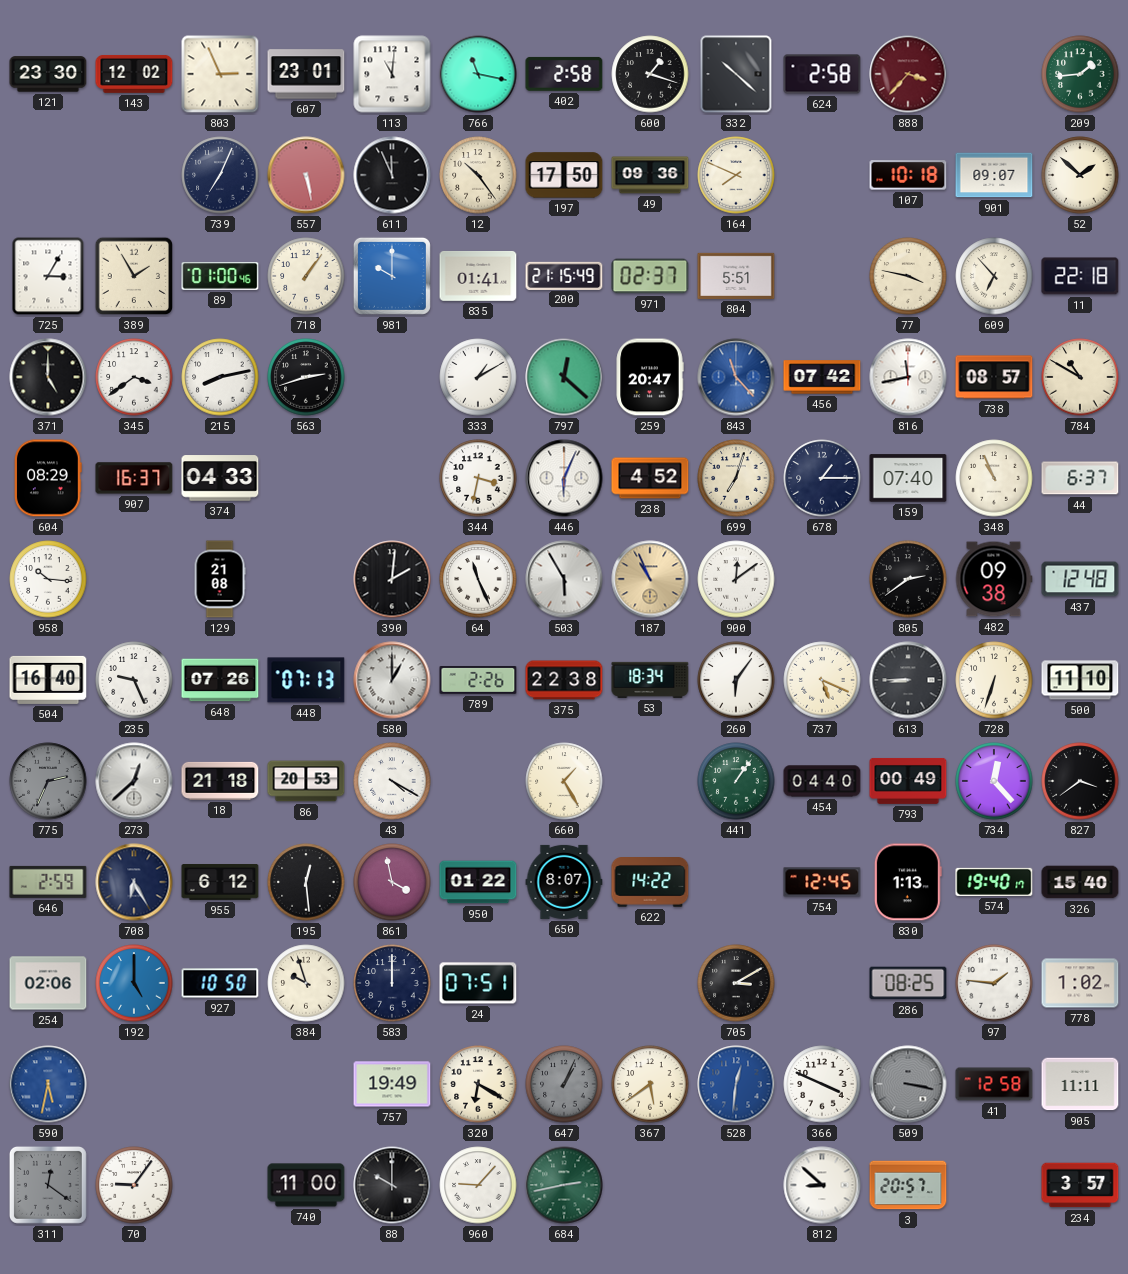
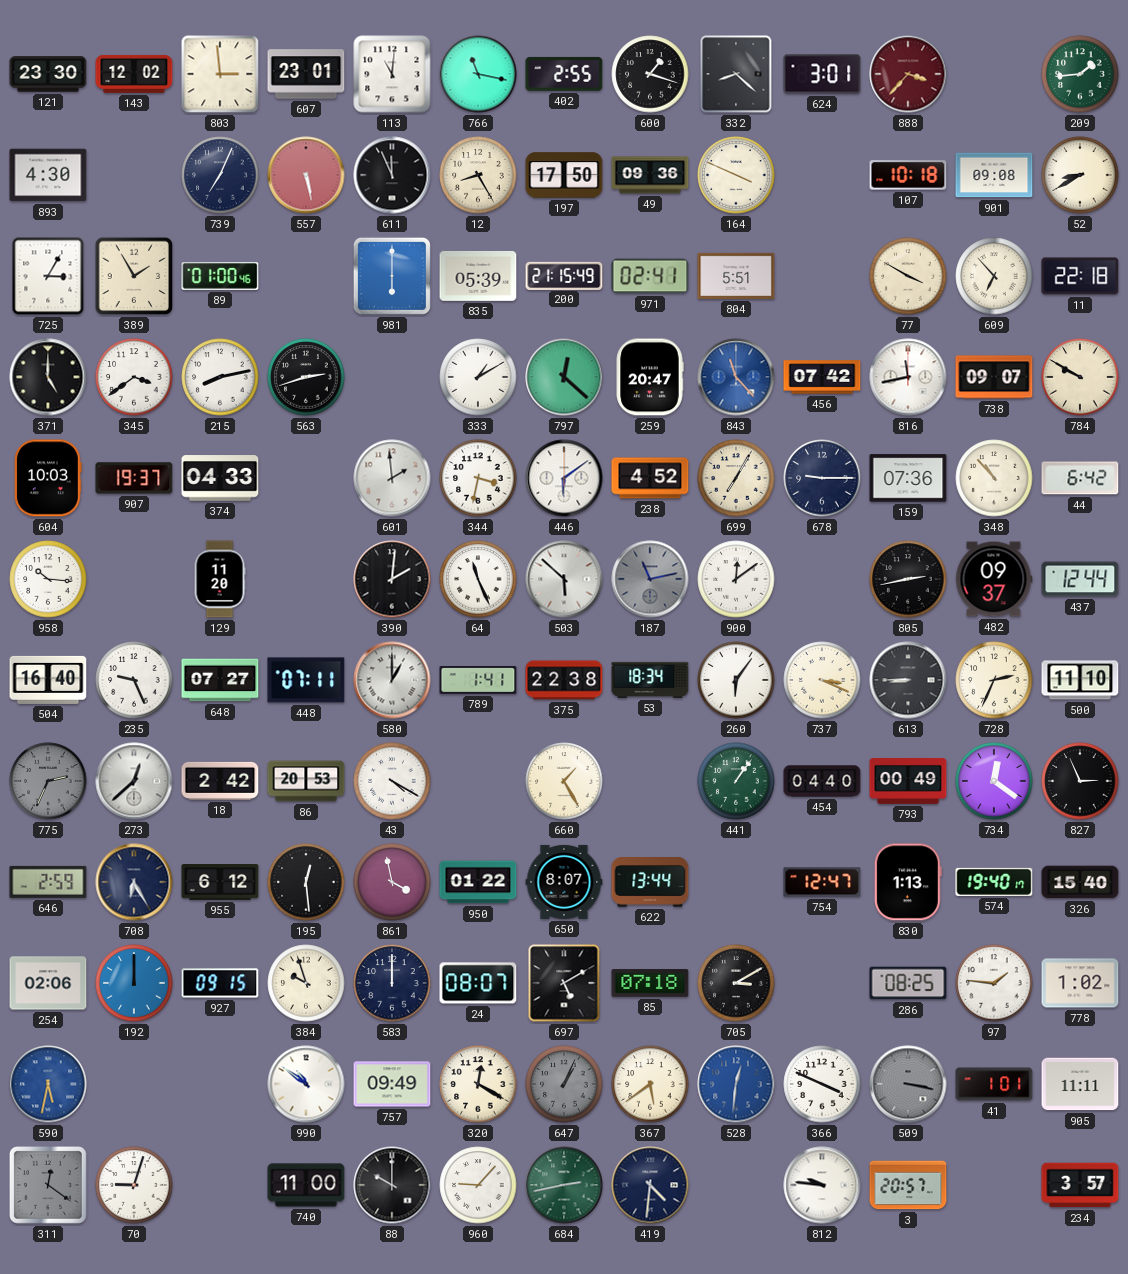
803: 2:56 -> 2:59 (220, 74)
402: 2:58 -> 2:55 (564, 74)
332: 10:22 -> 8:22 (736, 74)
624: 2:58 -> 3:01 (822, 74)
893: none -> 4:30 (48, 175)
12: 10:24 -> 8:25 (478, 175)
164: 7:49 -> 3:49 (736, 175)
901: 09:07 -> 09:08 (994, 175)
52: 1:52 -> 8:40 (1080, 175)
718: 1:06 -> none (306, 276)
981: 10:00 -> 6:00 (392, 276)
835: 01:41 -> 05:39 (478, 276)
971: 02:37 -> 02:41 (650, 276)
77: 3:47 -> 3:50 (908, 276)
738: 08:57 -> 09:07 (994, 377)
784: 10:50 -> 9:50 (1080, 377)
604: 08:29 -> 10:03 (48, 478)
907: 16:37 -> 19:37 (134, 478)
601: none -> 1:59 (392, 478)
446: 6:04 -> 6:09 (564, 478)
699: 7:03 -> 7:05 (736, 478)
678: 1:15 -> 9:15 (822, 478)
159: 07:40 -> 07:36 (908, 478)
348: 10:56 -> 10:53 (994, 478)
44: 6:37 -> 6:42 (1080, 478)
129: 21:08 -> 11:20 (220, 579)
503: 5:55 -> 5:52 (564, 579)
187: 10:56 -> 11:13 (650, 579)
187 dial: champagne -> grey (650, 579)
805: 2:39 -> 2:43 (908, 579)
482: 09:38 -> 09:37 (994, 579)
437: 12:48 -> 12:44 (1080, 579)
648: 07:26 -> 07:27 (220, 680)
448: 07:13 -> 07:11 (306, 680)
789: 2:26 -> 1:41 (478, 681)
737: 5:19 -> 3:19 (822, 680)
728: 6:33 -> 2:34 (994, 680)
18: 21:18 -> 2:42 (220, 781)
734: 12:23 -> 12:21 (994, 781)
827: 3:39 -> 2:56 (1080, 781)
622: 14:22 -> 13:44 (650, 882)
754: 12:45 -> 12:47 (822, 882)
192: 5:00 -> 12:00 (134, 983)
927: 10:50 -> 09:15 (220, 983)
24: 07:51 -> 08:07 (478, 983)
697: none -> 5:10 (564, 983)
85: none -> 07:18 (650, 983)
990: none -> 10:51 (306, 1084)
757: 19:49 -> 09:49 (392, 1084)
320: 6:20 -> 12:20 (478, 1084)
41: 12:58 -> 1:01 (994, 1084)
70: 9:06 -> 9:03 (134, 1185)
419: none -> 4:31 (650, 1185)
812: 8:52 -> 9:46 (822, 1185)
